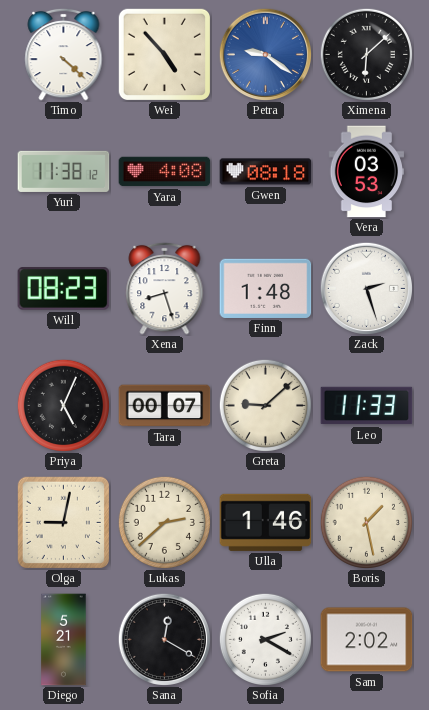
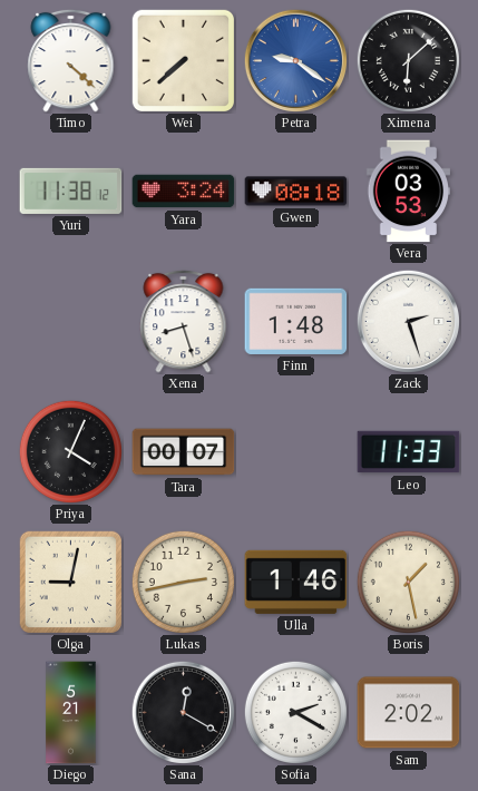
Wei: 4:53 -> 7:38 (183, 60)
Yara: 4:08 -> 3:24 (184, 192)
Will: 08:23 -> none (64, 289)
Priya: 5:04 -> 4:04 (70, 451)
Greta: 9:08 -> none (265, 405)
Lukas: 2:38 -> 2:43 (183, 582)
